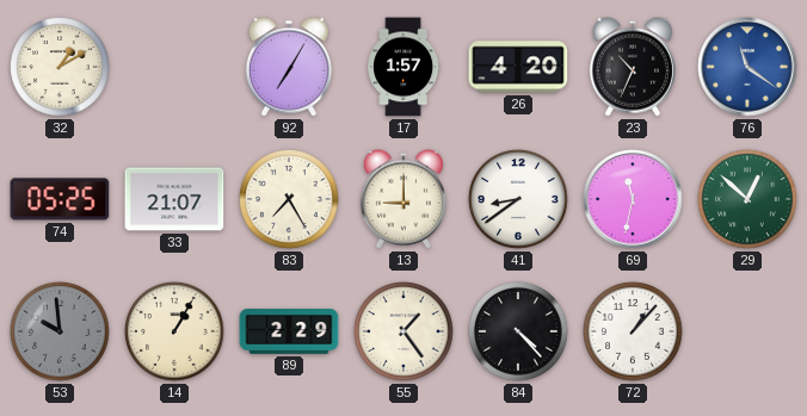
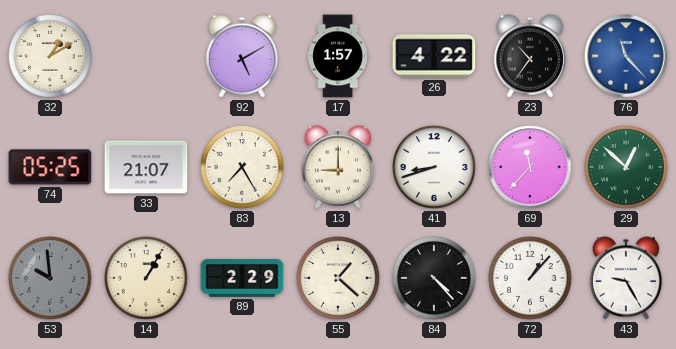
92: 7:05 -> 5:10 (242, 56)
26: 4:20 -> 4:22 (434, 56)
23: 10:34 -> 10:36 (530, 56)
76: 11:21 -> 11:23 (626, 56)
41: 8:39 -> 8:42 (434, 167)
69: 11:32 -> 11:37 (530, 167)
55: 1:24 -> 1:22 (338, 278)
43: none -> 9:25 (626, 278)
